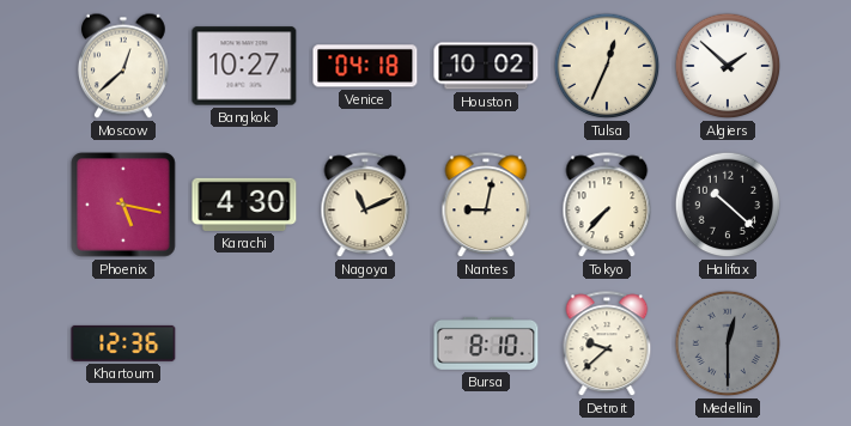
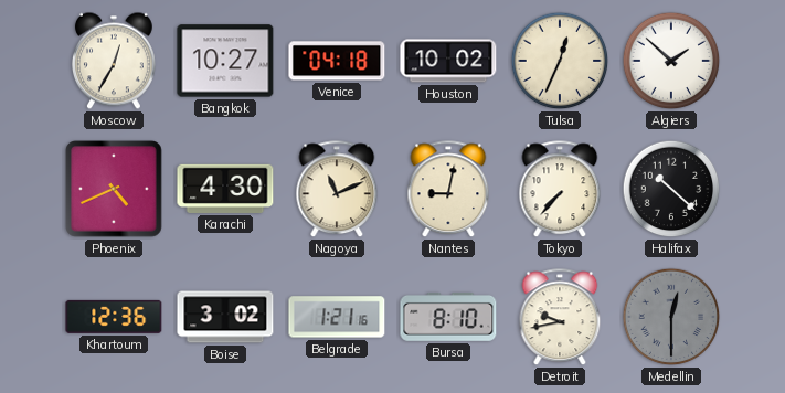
Moscow: 12:38 -> 12:35 (114, 61)
Phoenix: 5:17 -> 4:41 (115, 190)
Boise: none -> 3:02 (225, 317)
Belgrade: none -> 1:21 (337, 317)
Detroit: 9:38 -> 9:43 (560, 318)
